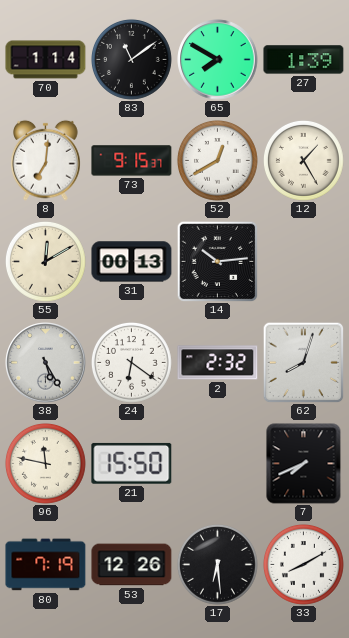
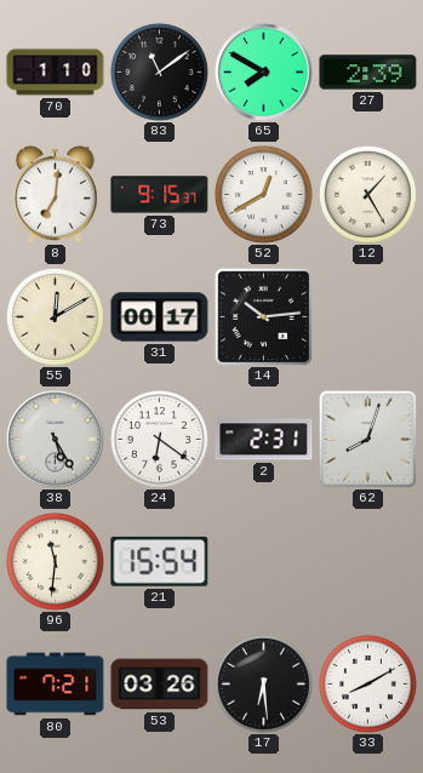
70: 1:14 -> 1:10 (56, 73)
27: 1:39 -> 2:39 (368, 73)
31: 00:13 -> 00:17 (160, 317)
2: 2:32 -> 2:31 (264, 440)
96: 11:47 -> 11:31 (56, 562)
21: 15:50 -> 15:54 (160, 561)
7: 7:41 -> none (304, 464)
80: 7:19 -> 7:21 (56, 685)
53: 12:26 -> 03:26 (160, 685)
